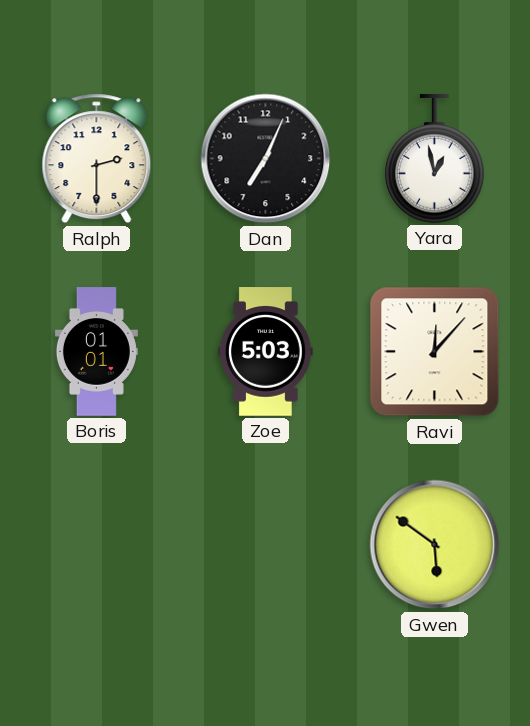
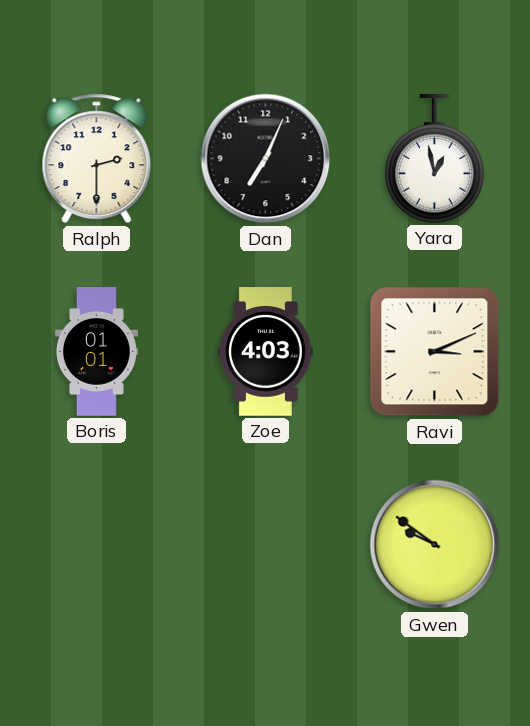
Zoe: 5:03 -> 4:03 (266, 352)
Ravi: 12:07 -> 3:11 (435, 352)
Gwen: 5:51 -> 9:51 (435, 545)
